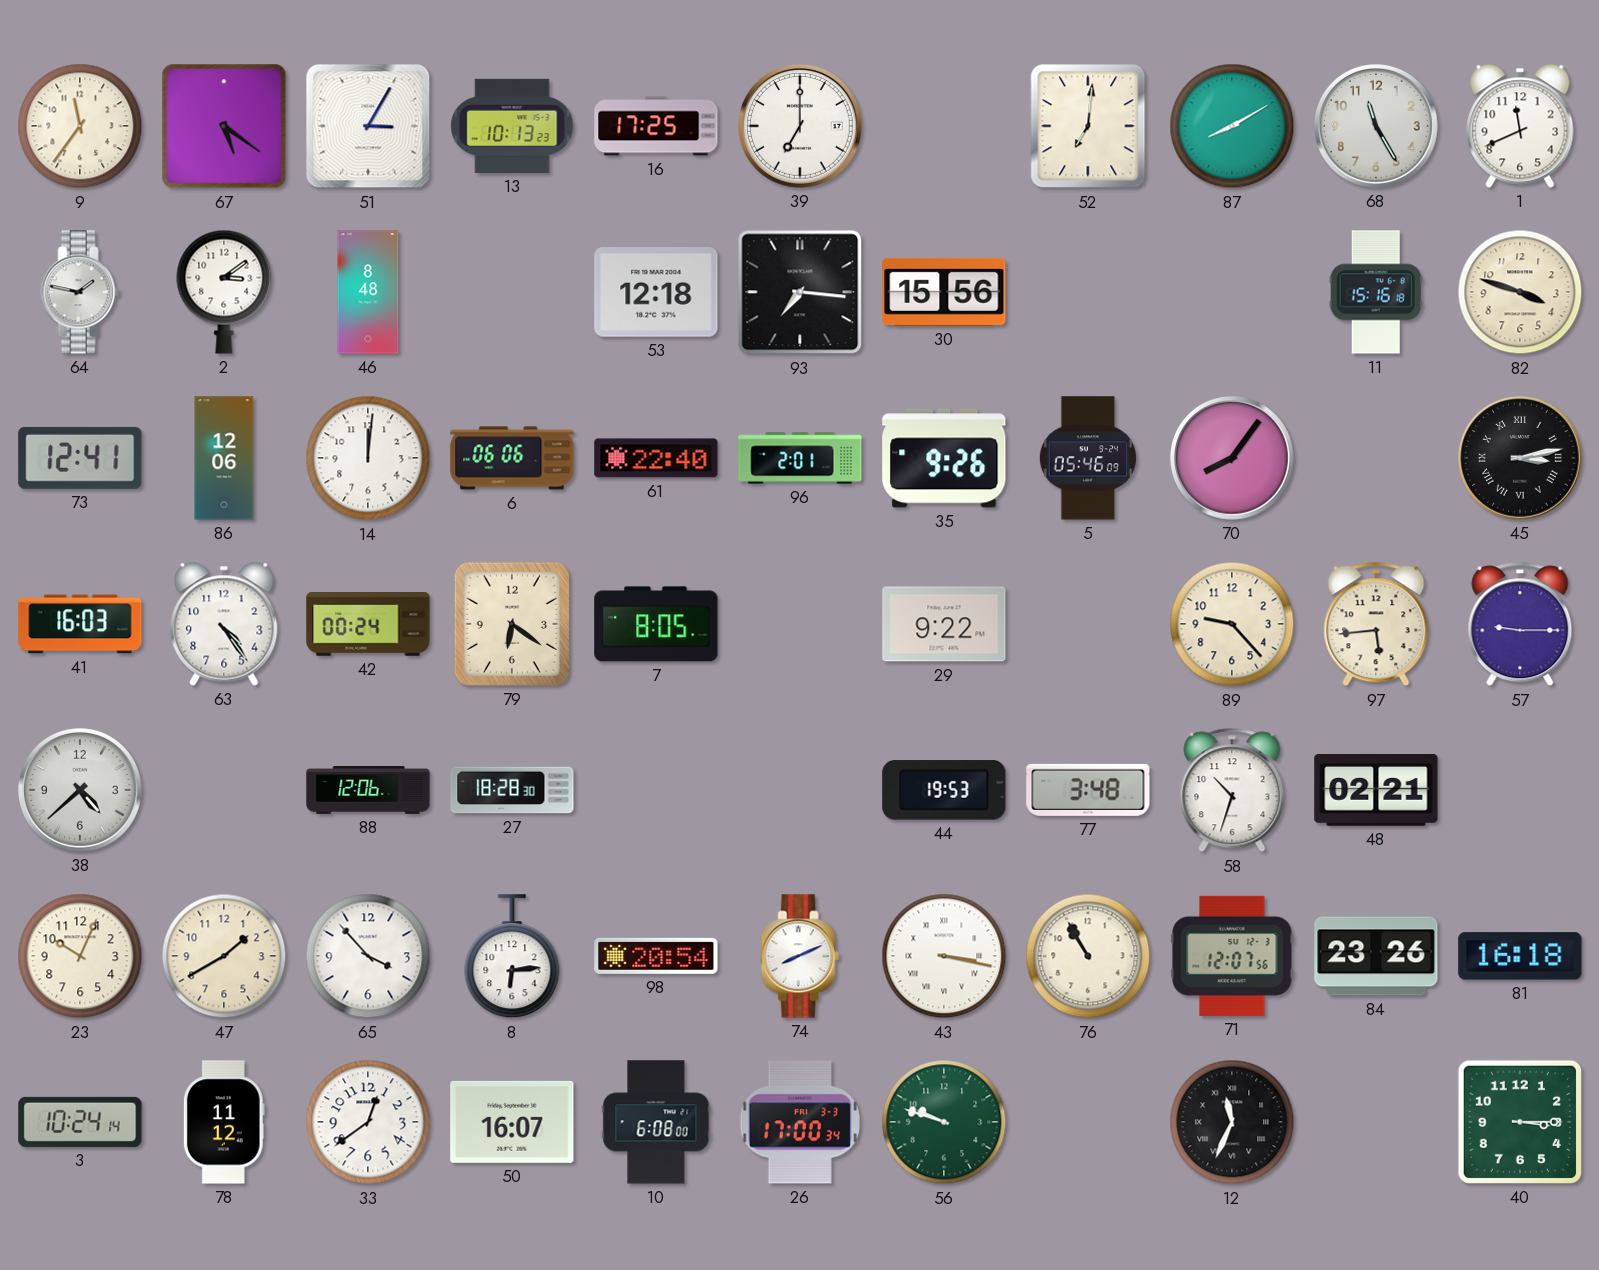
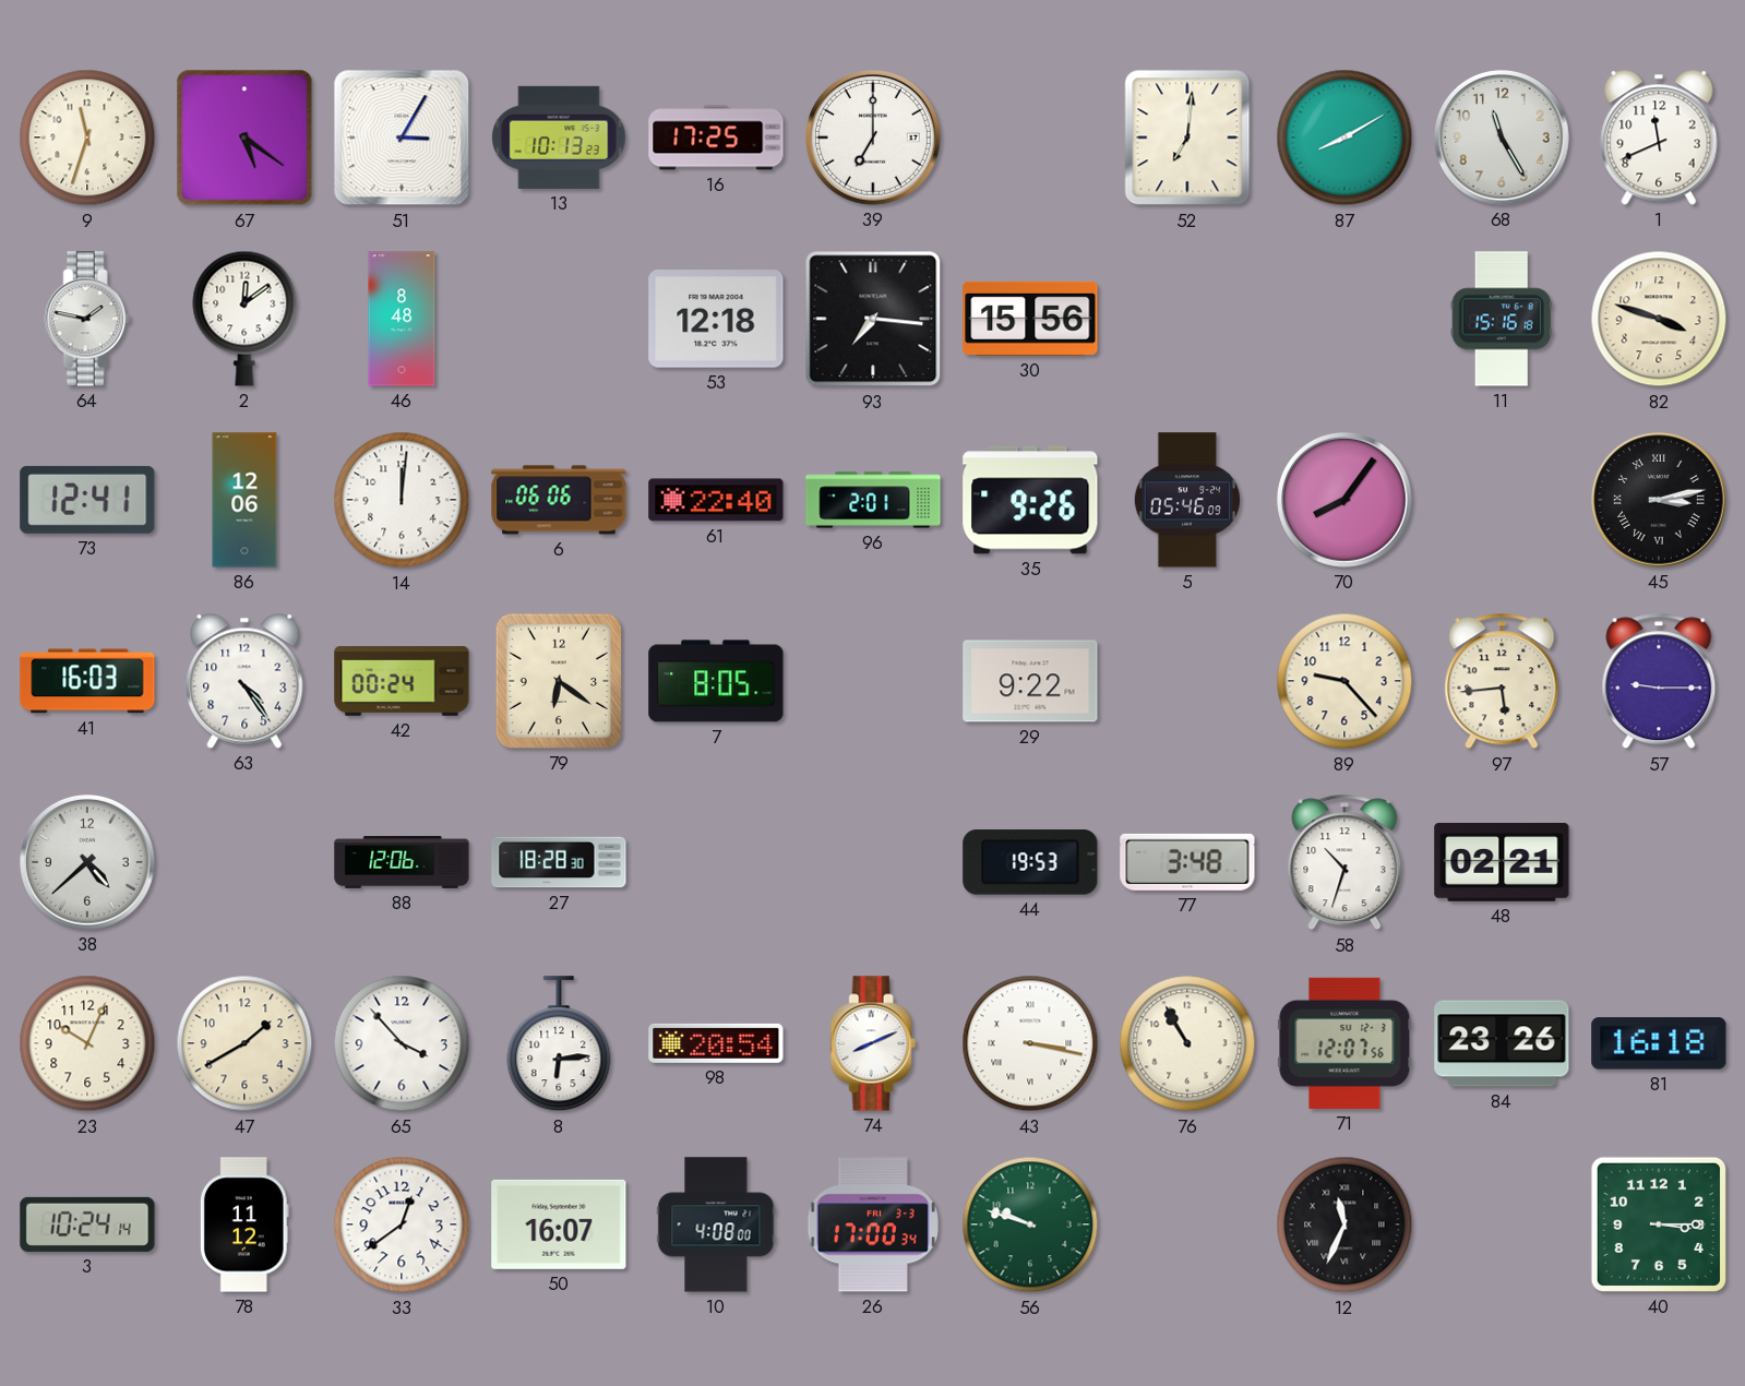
9: 11:36 -> 11:33 (87, 138)
2: 3:09 -> 12:09 (244, 319)
10: 6:08 -> 4:08 (716, 1224)
